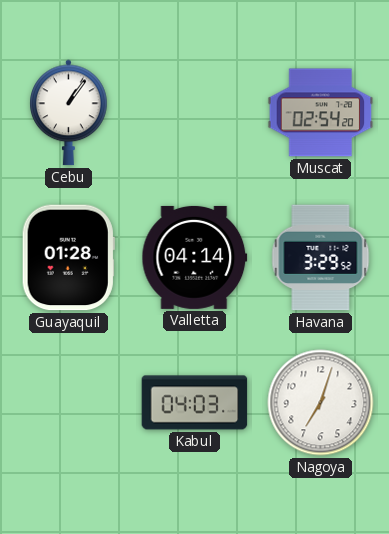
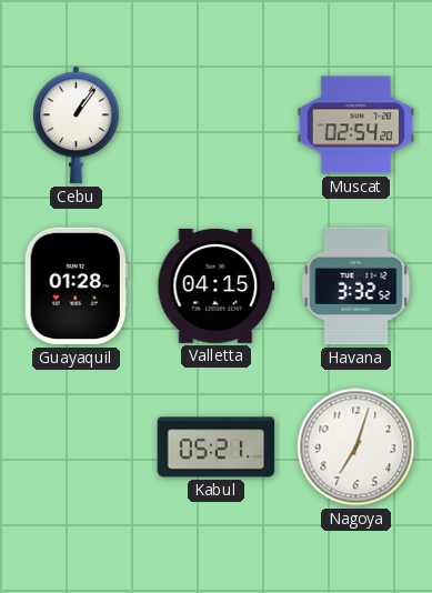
Valletta: 04:14 -> 04:15 (217, 285)
Havana: 3:29 -> 3:32 (356, 287)
Kabul: 04:03 -> 05:21 (217, 448)
